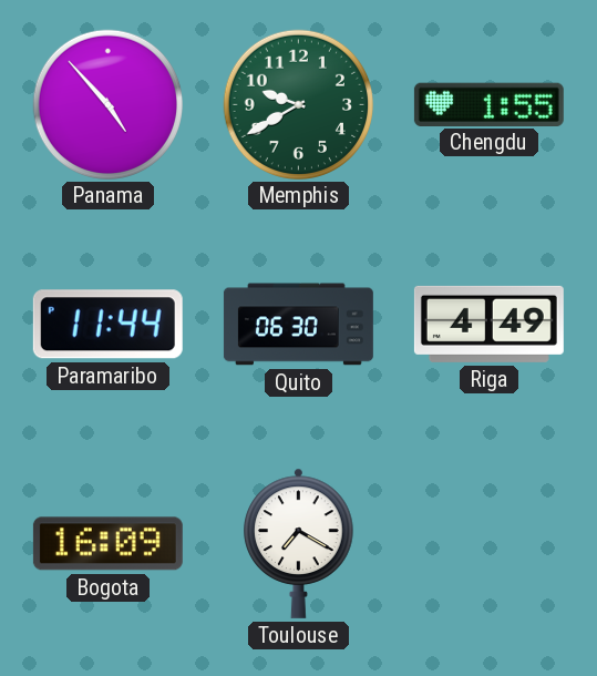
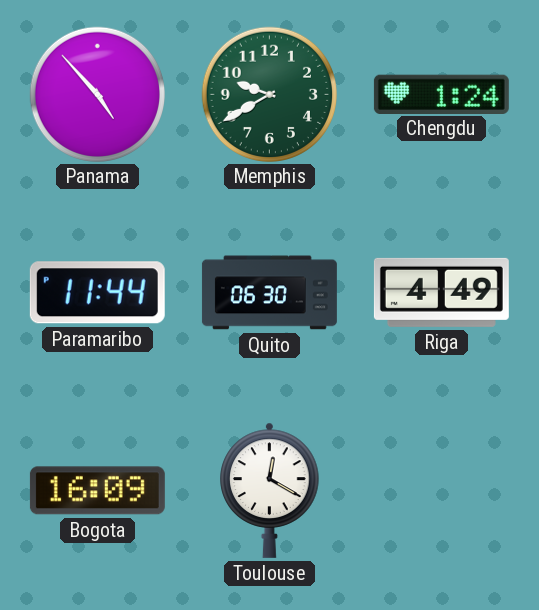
Chengdu: 1:55 -> 1:24 (441, 94)
Toulouse: 7:20 -> 12:20 (270, 490)
